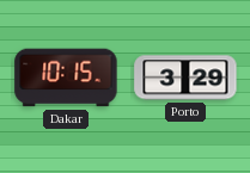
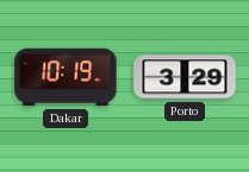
Dakar: 10:15 -> 10:19 (66, 77)
